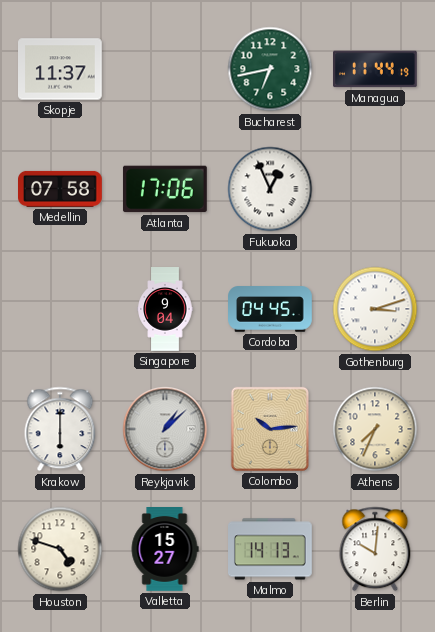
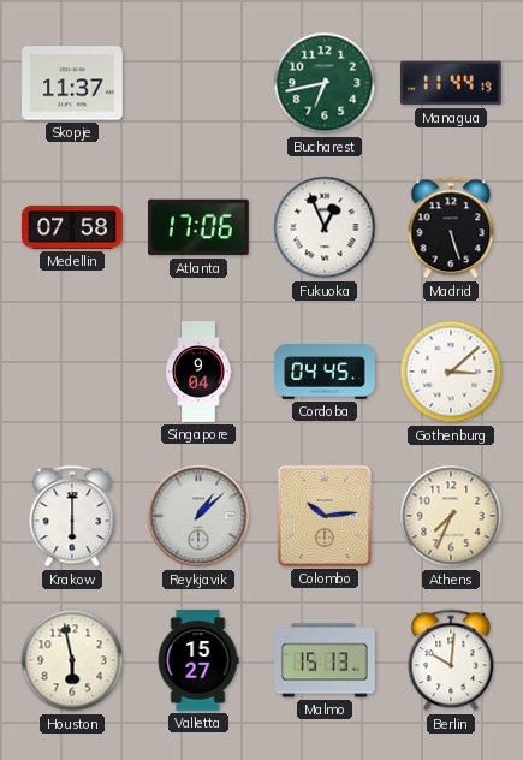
Madrid: none -> 5:27 (451, 227)
Gothenburg: 3:12 -> 3:08 (451, 372)
Houston: 4:48 -> 5:58 (72, 660)
Malmo: 14:13 -> 15:13 (326, 660)
